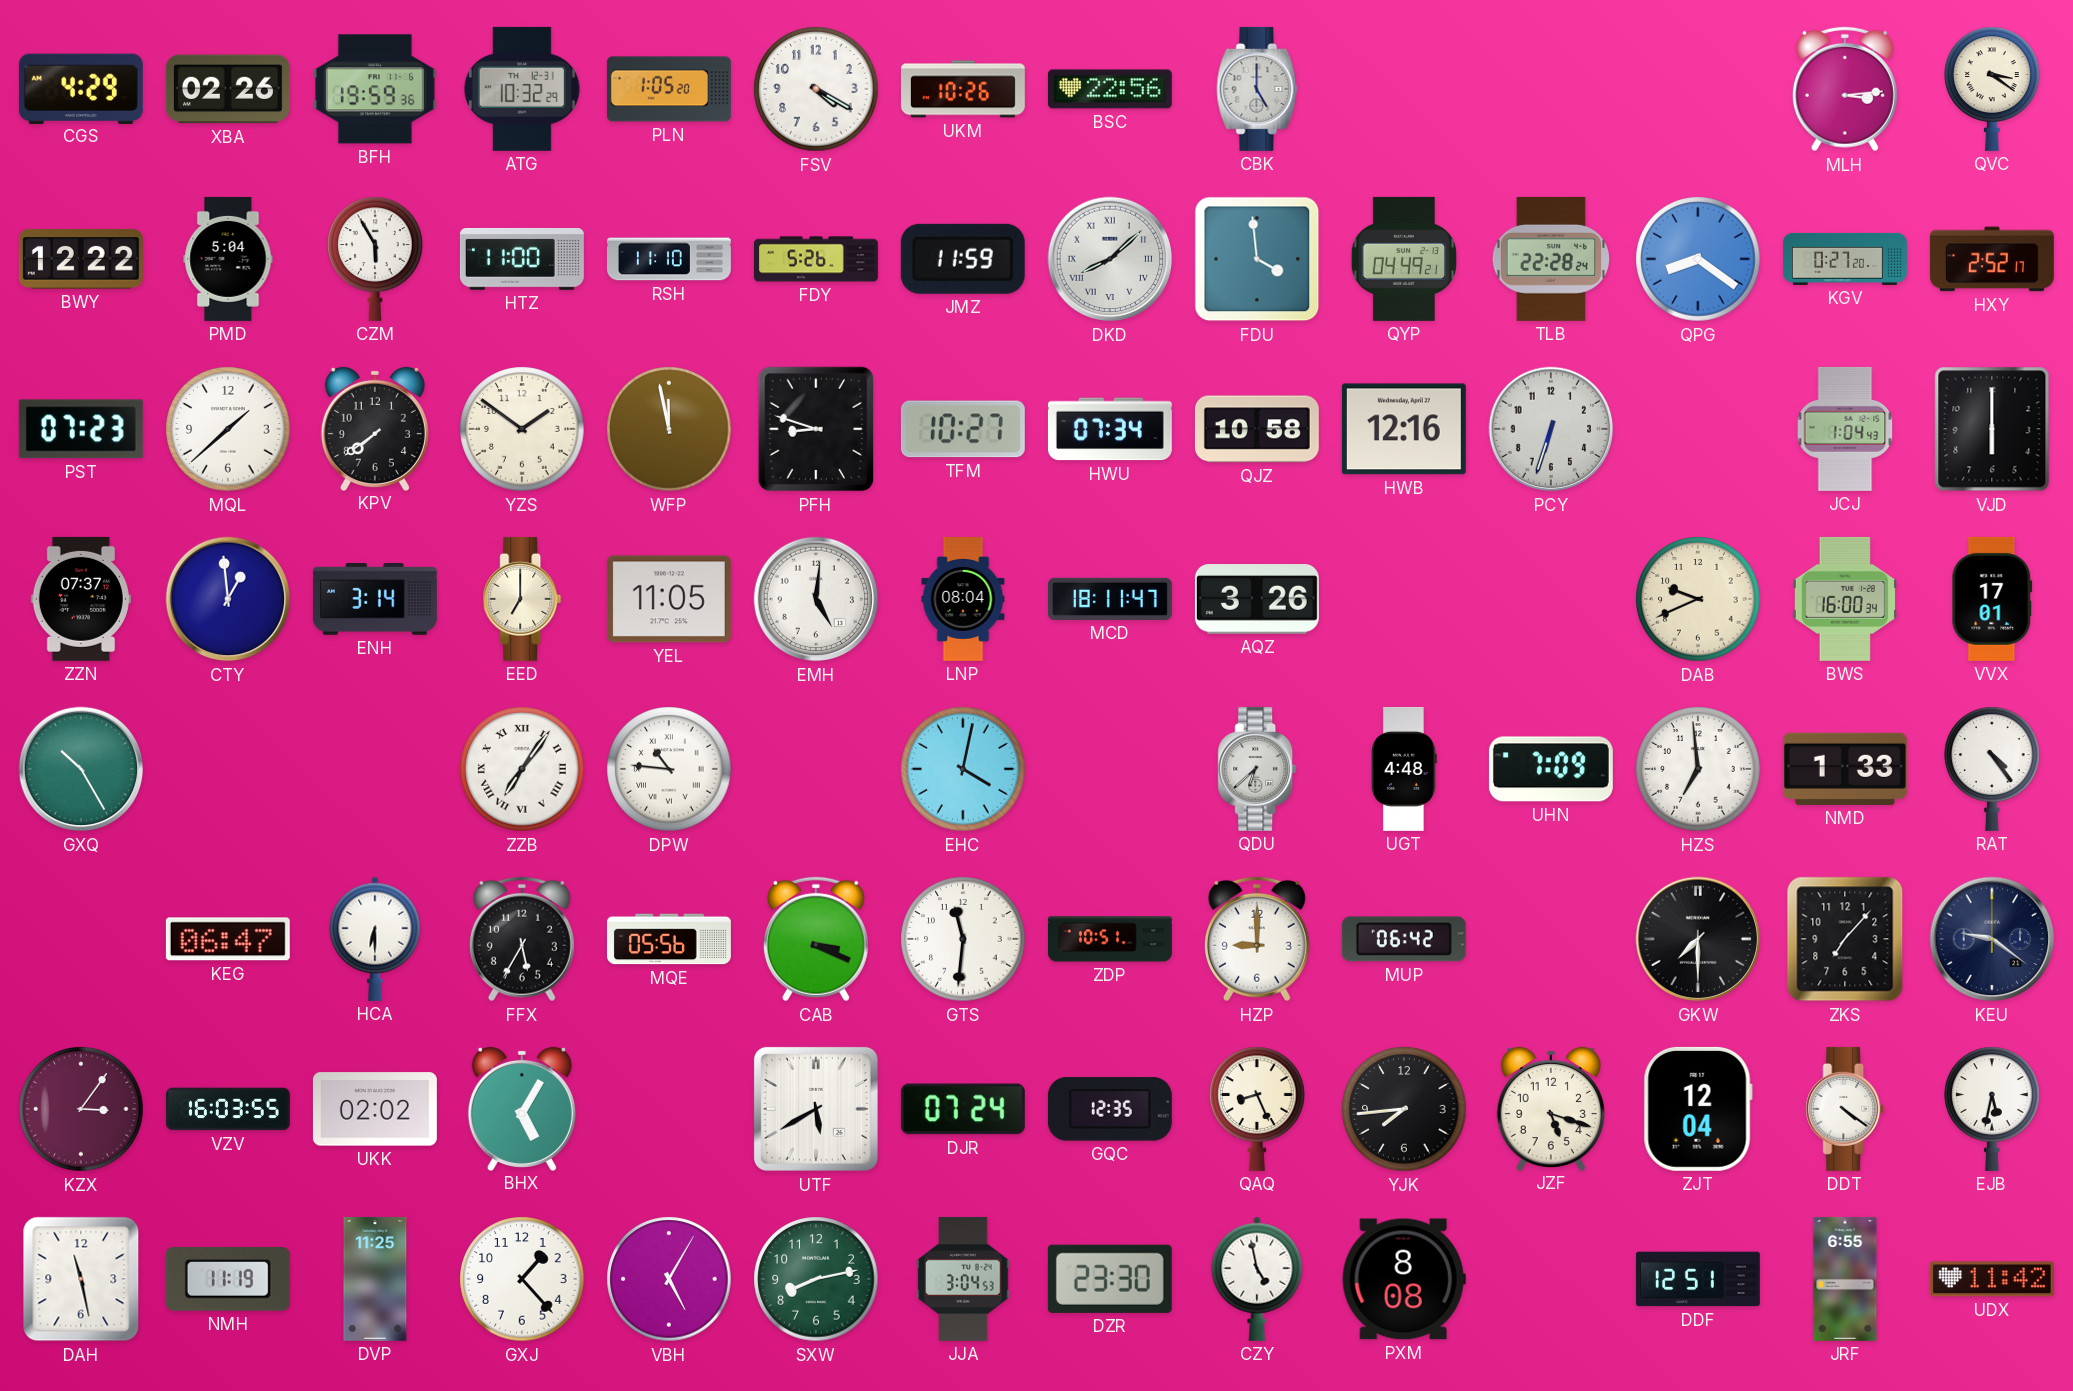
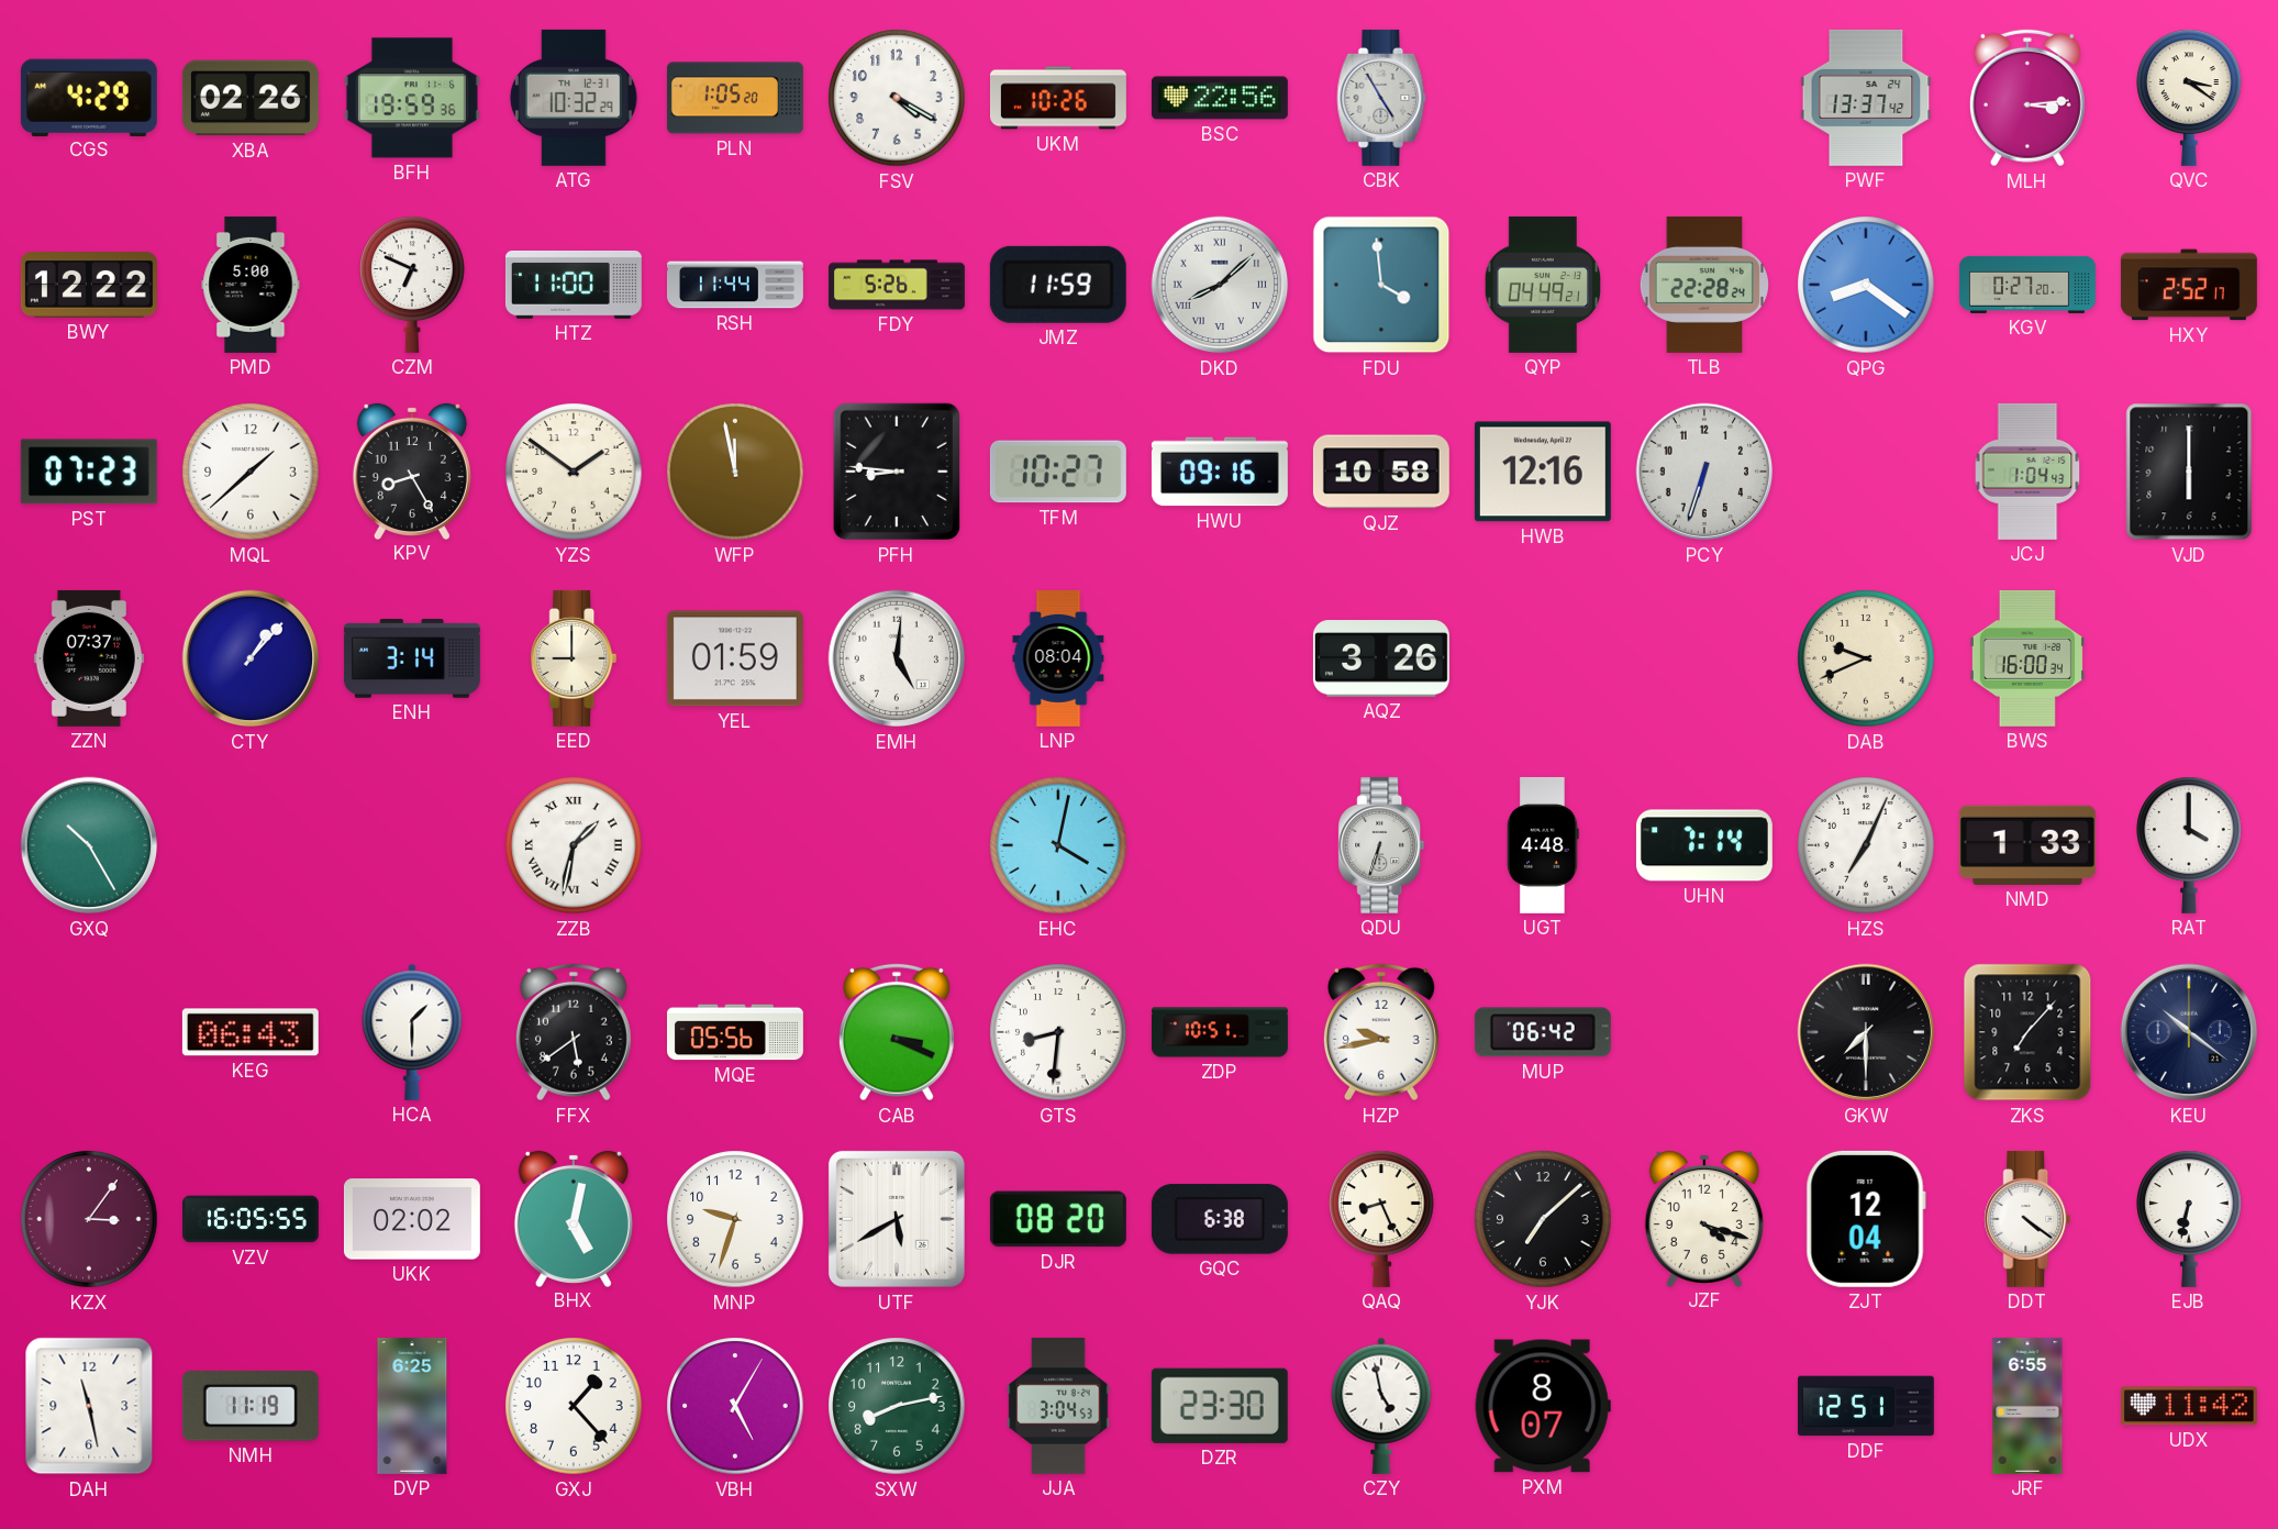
CBK: 5:00 -> 4:55 (1381, 98)
PWF: none -> 13:37 (1866, 98)
PMD: 5:04 -> 5:00 (251, 285)
CZM: 5:55 -> 6:49 (412, 285)
RSH: 11:10 -> 11:44 (735, 285)
KPV: 7:39 -> 8:25 (412, 470)
PFH: 8:48 -> 8:46 (897, 472)
HWU: 07:34 -> 09:16 (1220, 472)
CTY: 12:59 -> 1:07 (251, 658)
EED: 7:00 -> 9:00 (574, 658)
YEL: 11:05 -> 01:59 (735, 658)
MCD: 18:11 -> none (1110, 599)
VVX: 17:01 -> none (1992, 599)
ZZB: 7:06 -> 1:32 (574, 845)
DPW: 10:46 -> none (669, 769)
QDU: 6:38 -> 6:33 (1381, 845)
UHN: 7:09 -> 7:14 (1704, 845)
HZS: 6:59 -> 7:04 (1866, 845)
RAT: 4:24 -> 4:00 (2189, 845)
KEG: 06:47 -> 06:43 (251, 1032)
HCA: 6:30 -> 1:30 (412, 1032)
FFX: 5:35 -> 5:39 (574, 1032)
GTS: 11:31 -> 8:31 (1058, 1032)
HZP: 9:00 -> 9:43 (1381, 1032)
KEU: 9:21 -> 10:21 (2189, 1032)
VZV: 16:03 -> 16:05 (251, 1219)
BHX: 5:05 -> 5:02 (574, 1218)
MNP: none -> 9:33 (735, 1219)
DJR: 07:24 -> 08:20 (1058, 1219)
GQC: 12:35 -> 6:38 (1220, 1219)
YJK: 7:44 -> 7:08 (1543, 1219)
JZF: 5:18 -> 4:18 (1704, 1218)
EJB: 5:32 -> 6:32 (2189, 1219)
DVP: 11:25 -> 6:25 (412, 1406)
PXM: 8:08 -> 8:07 (1543, 1406)
